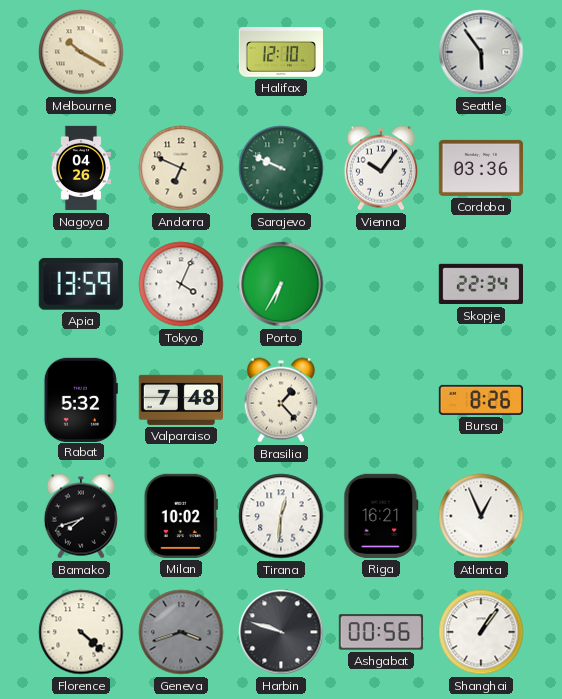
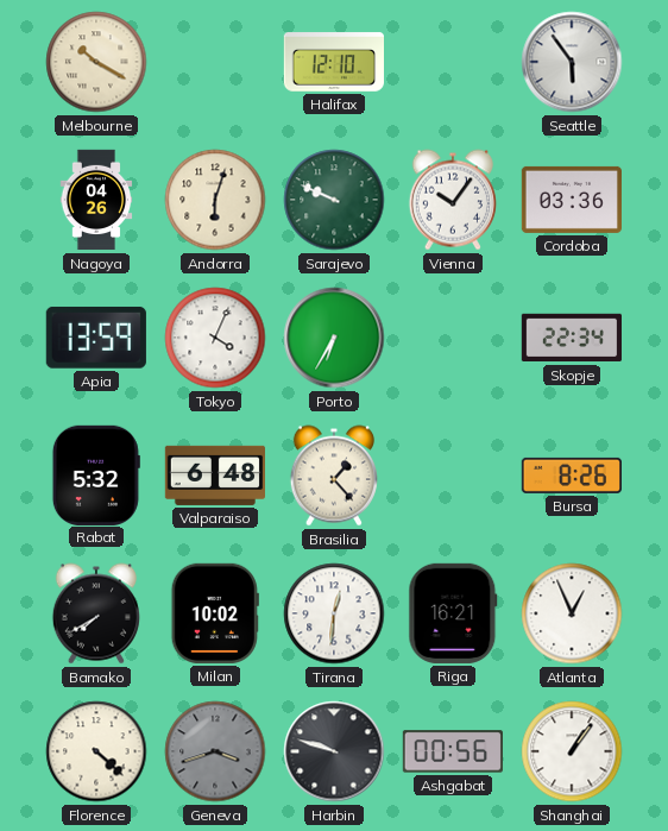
Andorra: 6:49 -> 6:03 (215, 200)
Valparaiso: 7:48 -> 6:48 (214, 476)
Bamako: 7:42 -> 7:40 (96, 613)
